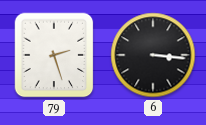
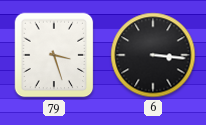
79: 2:27 -> 3:27 (54, 55)
